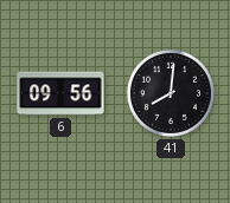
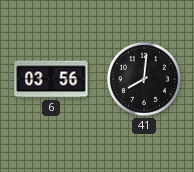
6: 09:56 -> 03:56 (51, 79)
